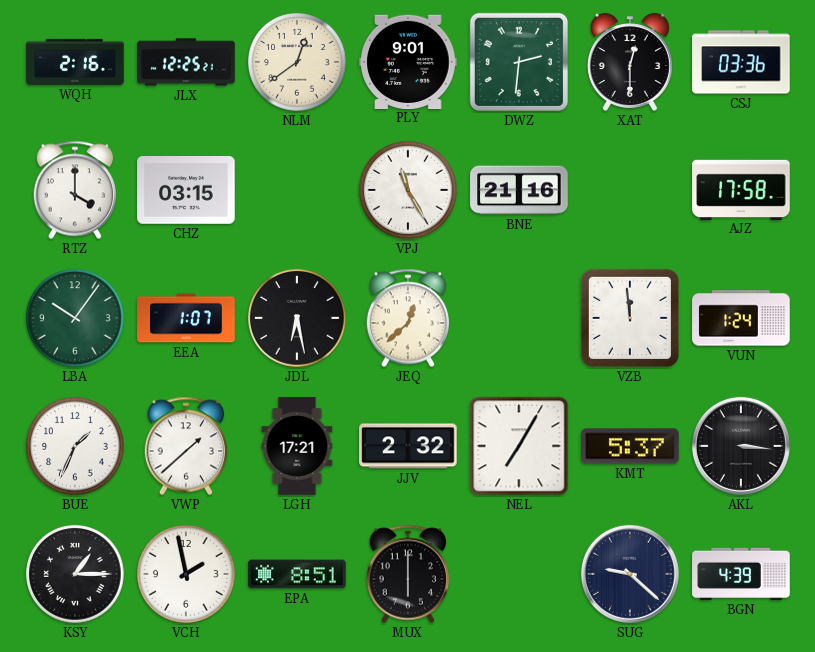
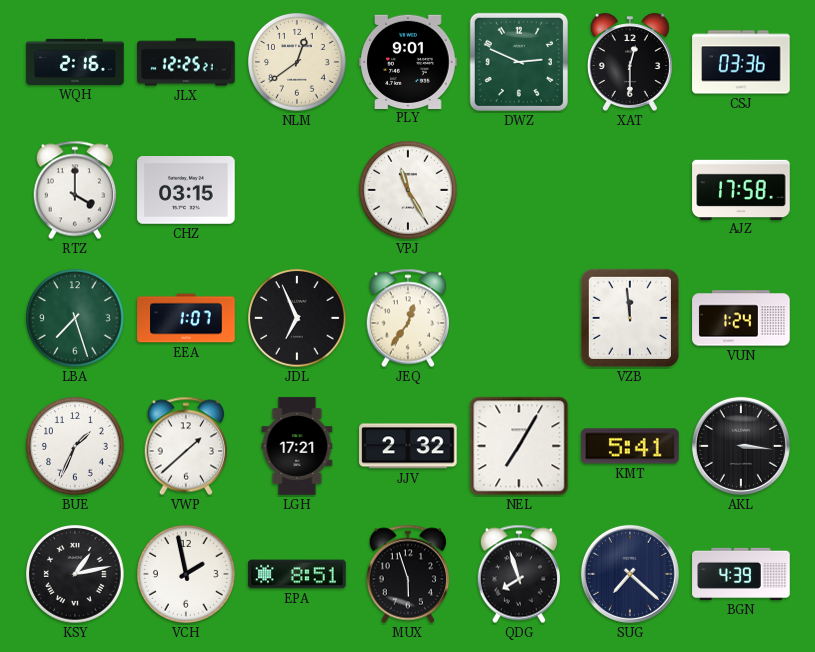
DWZ: 2:31 -> 2:49 (519, 62)
BNE: 21:16 -> none (519, 190)
LBA: 10:06 -> 7:27 (75, 318)
JDL: 6:28 -> 6:56 (297, 318)
JEQ: 12:38 -> 12:36 (407, 318)
KMT: 5:37 -> 5:41 (630, 446)
KSY: 1:15 -> 1:13 (75, 574)
MUX: 6:00 -> 5:57 (407, 574)
QDG: none -> 7:57 (518, 574)
SUG: 9:22 -> 7:22 (630, 574)
